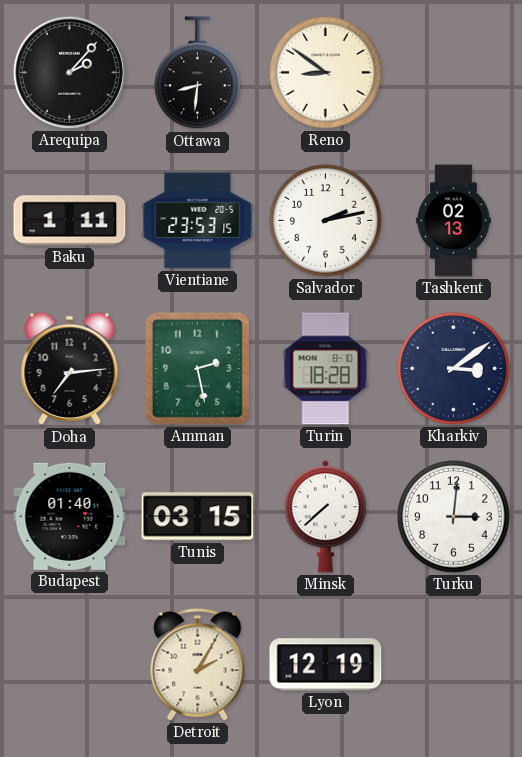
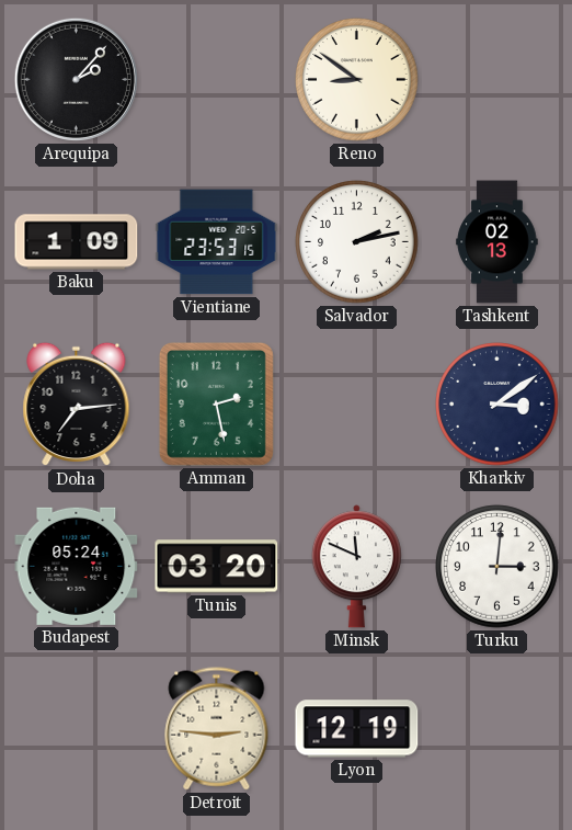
Ottawa: 8:31 -> none (198, 73)
Baku: 1:11 -> 1:09 (77, 242)
Turin: 18:28 -> none (326, 369)
Budapest: 01:40 -> 05:24 (77, 566)
Tunis: 03:15 -> 03:20 (217, 567)
Minsk: 7:38 -> 11:49 (356, 567)
Detroit: 2:05 -> 2:46 (217, 729)
